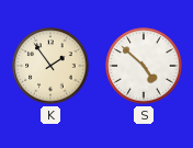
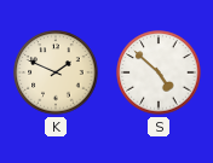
K: 1:54 -> 1:49 (56, 72)
